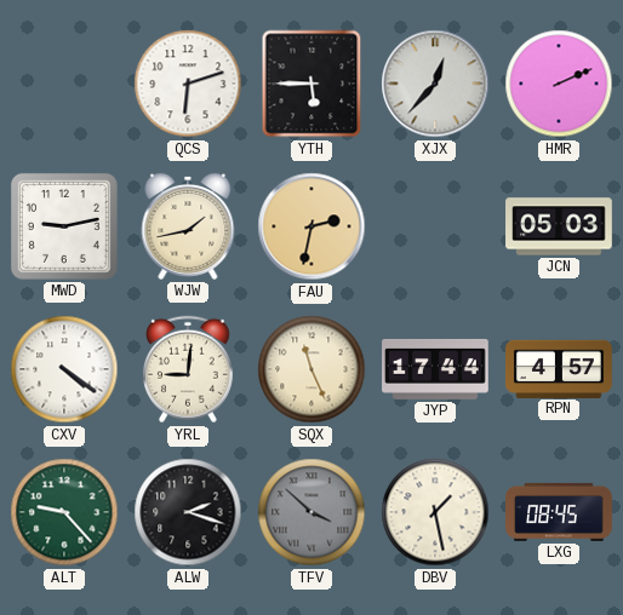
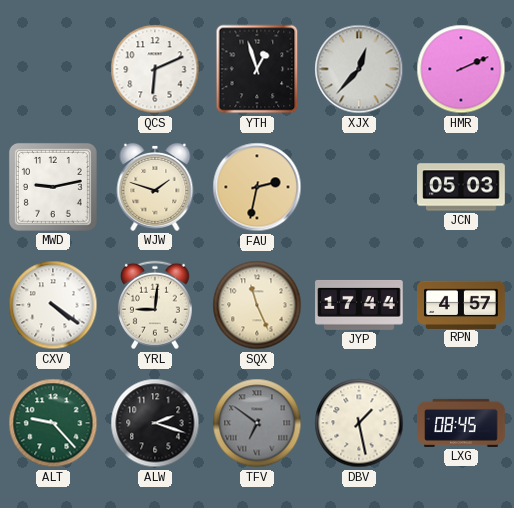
QCS: 6:12 -> 6:11 (155, 69)
YTH: 5:45 -> 12:57 (257, 69)
WJW: 1:43 -> 1:48 (155, 187)
TFV: 3:52 -> 6:51 (257, 423)
